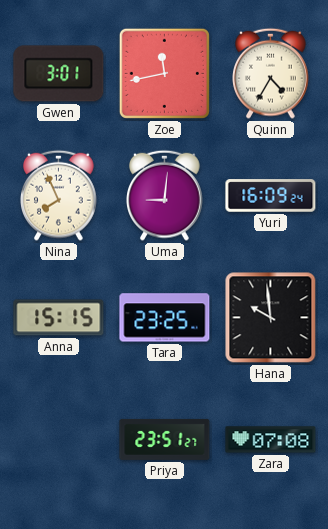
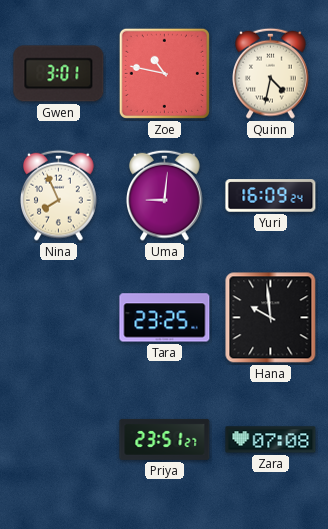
Zoe: 11:43 -> 10:47 (164, 73)
Quinn: 4:35 -> 4:32 (271, 73)
Anna: 15:15 -> none (59, 318)
